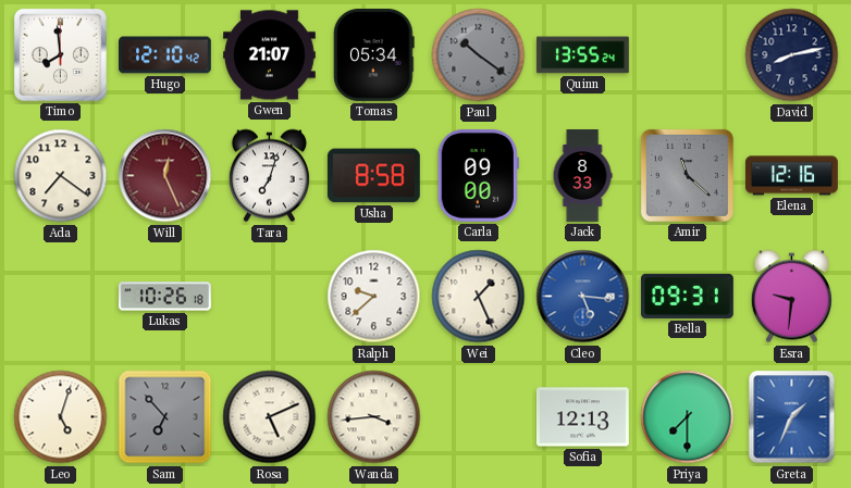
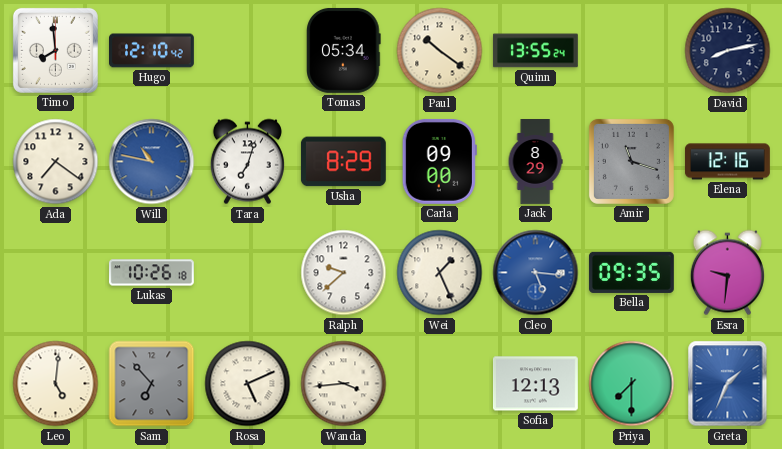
Gwen: 21:07 -> none (270, 55)
Paul dial: grey -> cream (440, 51)
Will: 12:26 -> 10:47 (152, 162)
Will dial: burgundy -> blue (152, 162)
Usha: 8:58 -> 8:29 (343, 162)
Jack: 8:33 -> 8:29 (535, 162)
Amir: 11:22 -> 11:18 (631, 161)
Bella: 09:31 -> 09:35 (631, 272)
Leo: 5:03 -> 5:01 (56, 384)
